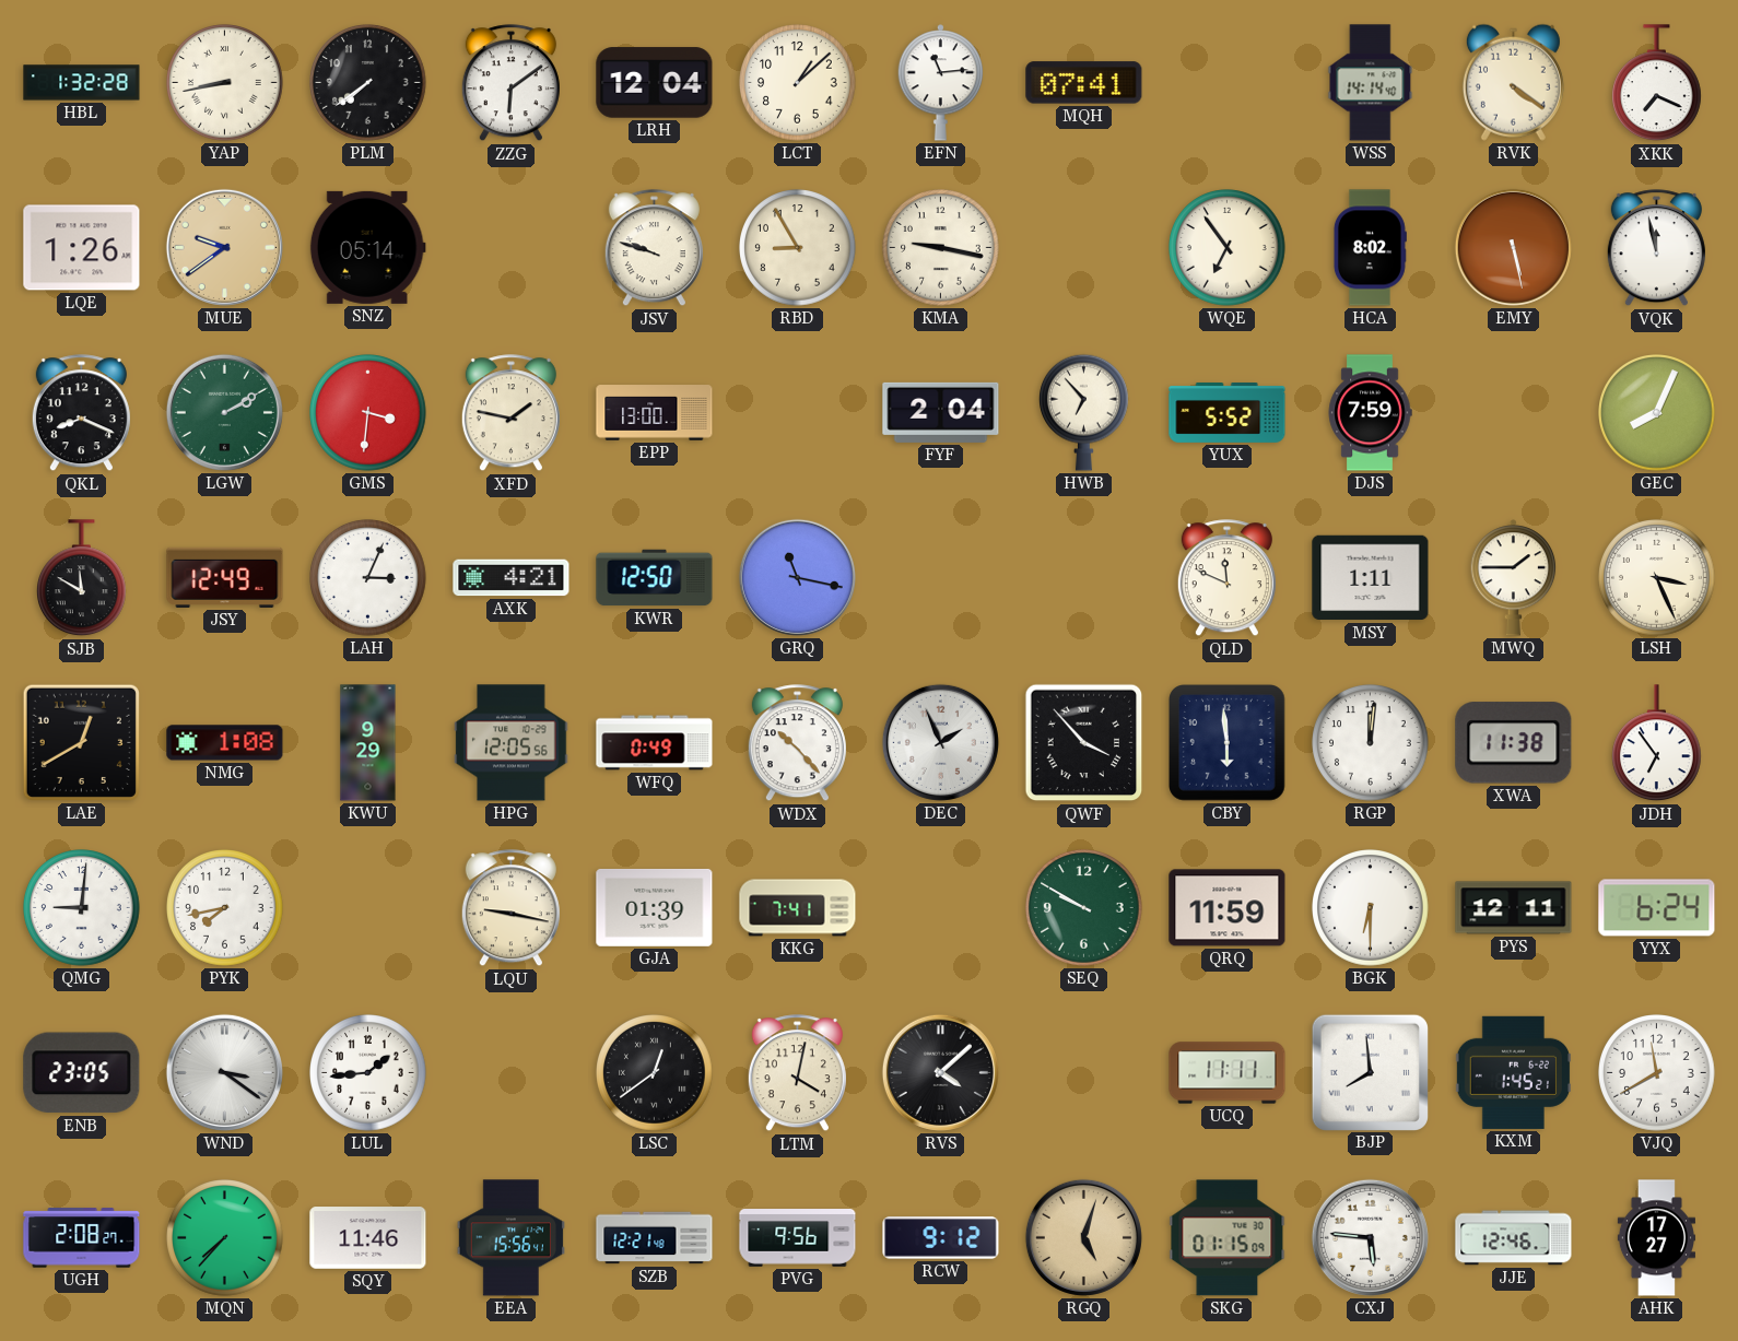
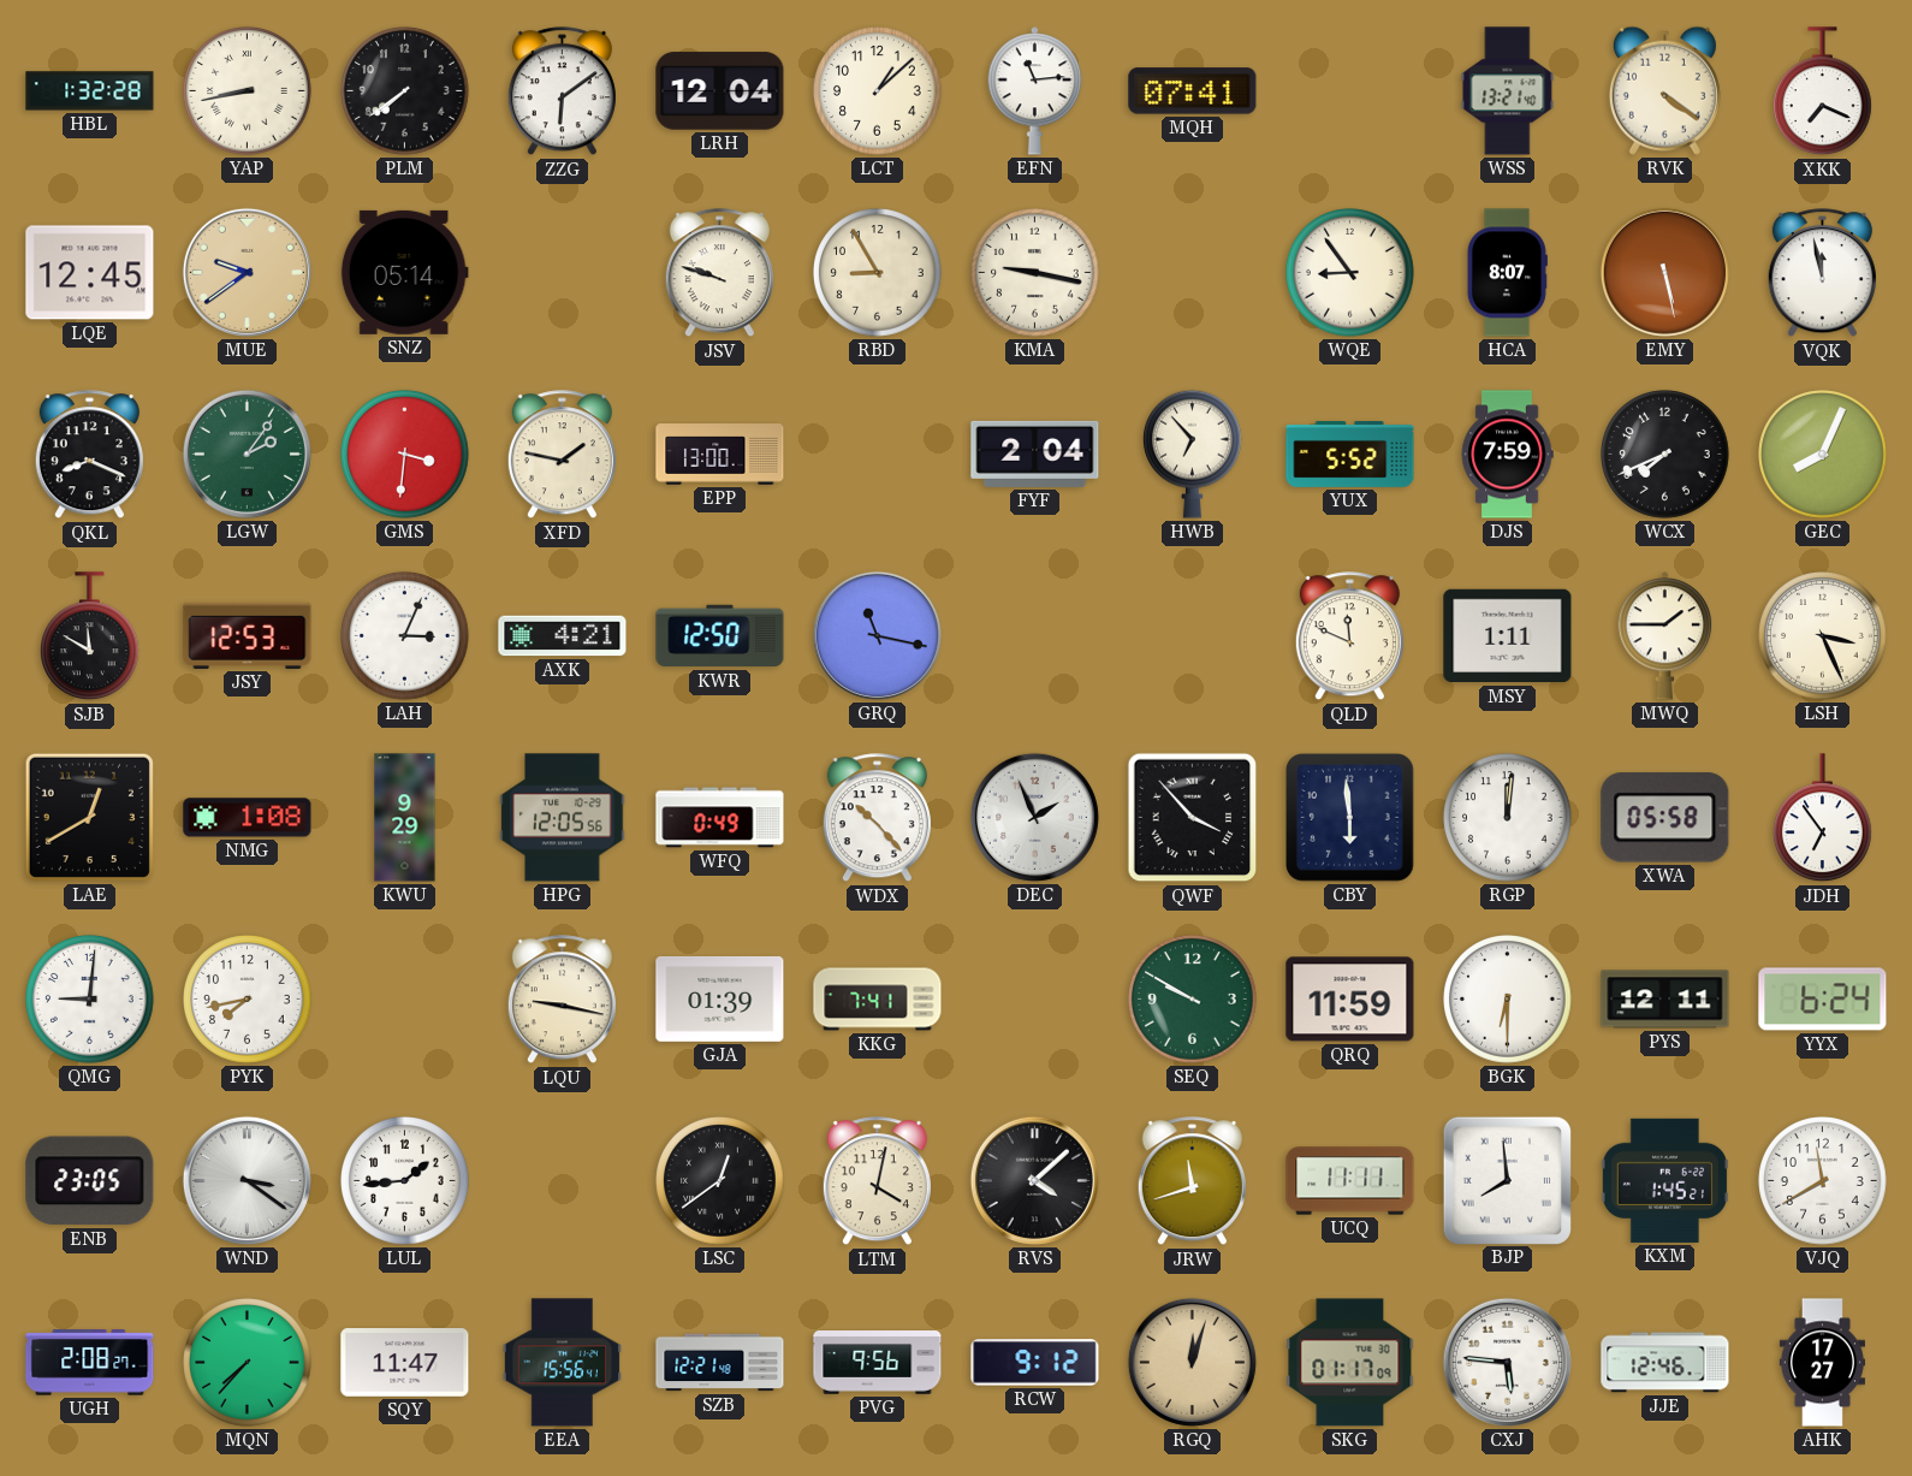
WSS: 14:14 -> 13:21 (1508, 91)
LQE: 1:26 -> 12:45 (90, 273)
WQE: 6:54 -> 8:54 (1350, 273)
HCA: 8:02 -> 8:07 (1507, 273)
LGW: 2:10 -> 2:06 (247, 454)
WCX: none -> 7:41 (1665, 455)
JSY: 12:49 -> 12:53 (248, 635)
XWA: 11:38 -> 05:58 (1665, 818)
JRW: none -> 11:42 (1192, 1181)
SQY: 11:46 -> 11:47 (405, 1363)
RGQ: 5:03 -> 12:03 (1192, 1362)
SKG: 01:15 -> 01:17 (1350, 1363)
